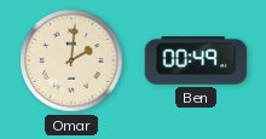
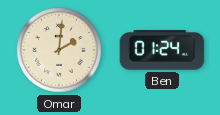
Ben: 00:49 -> 01:24 (162, 50)
